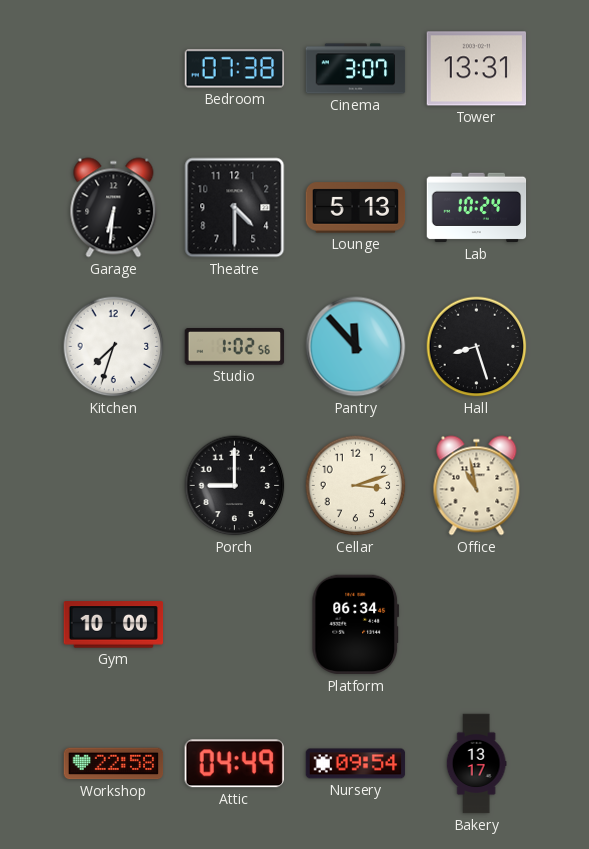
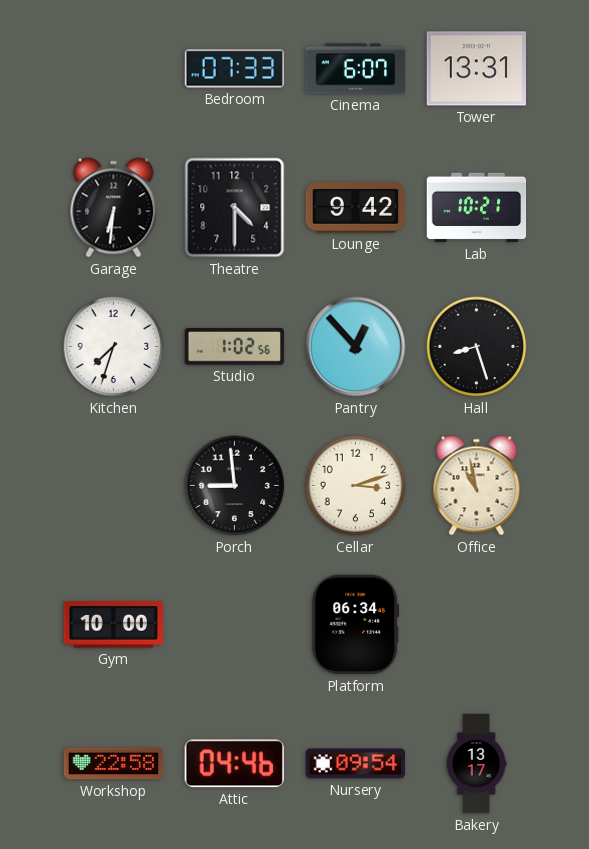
Bedroom: 07:38 -> 07:33 (235, 69)
Cinema: 3:07 -> 6:07 (356, 69)
Lounge: 5:13 -> 9:42 (356, 208)
Lab: 10:24 -> 10:21 (477, 208)
Pantry: 11:53 -> 12:53 (356, 347)
Porch: 9:00 -> 8:59 (235, 486)
Attic: 04:49 -> 04:46 (234, 764)
